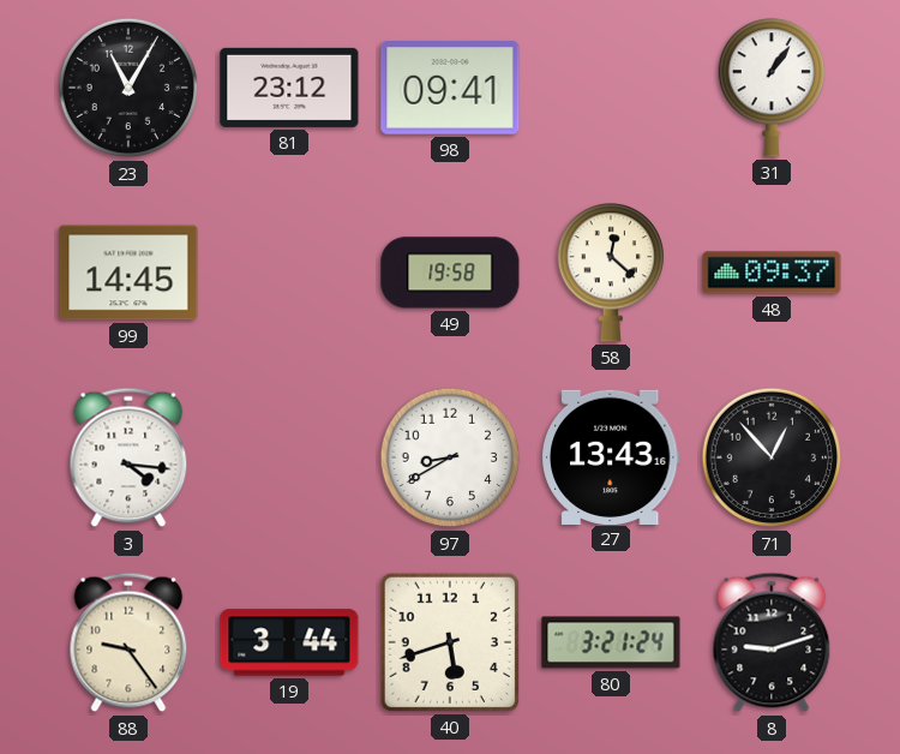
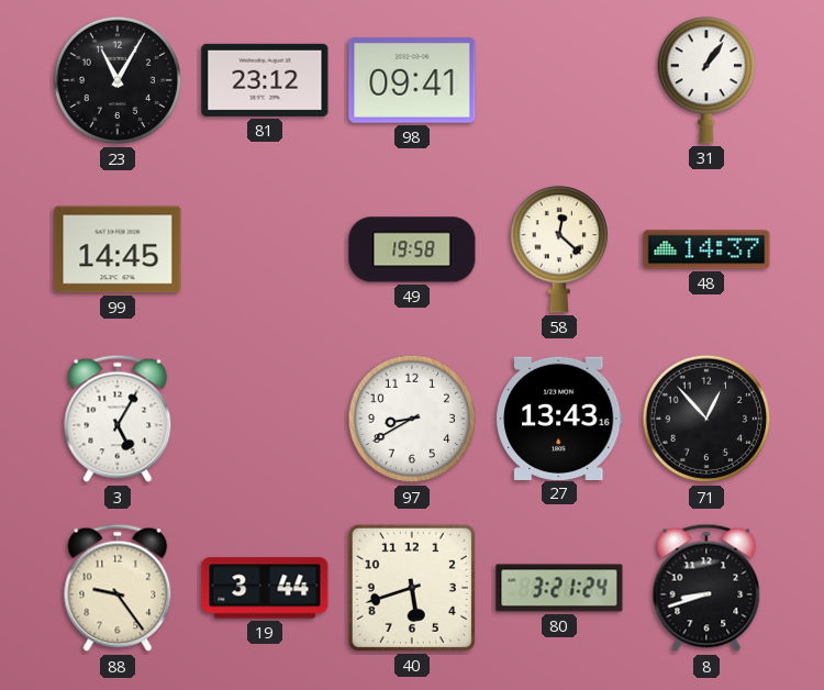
48: 09:37 -> 14:37 (706, 249)
3: 4:16 -> 5:05 (118, 419)
8: 9:12 -> 8:42 (706, 588)
